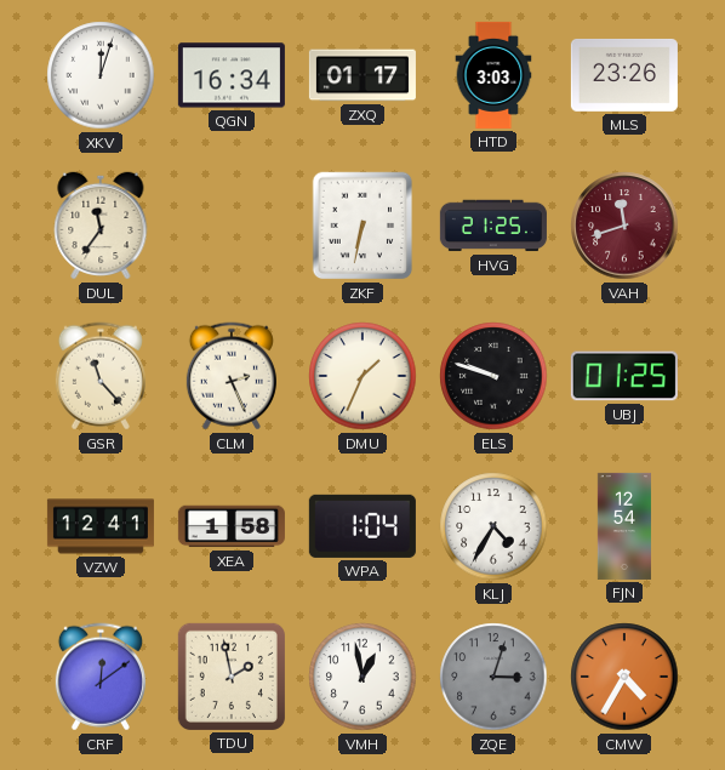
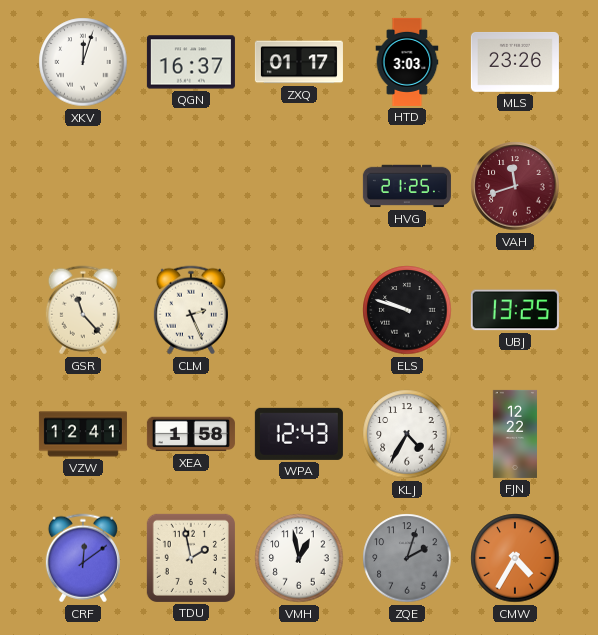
QGN: 16:34 -> 16:37 (191, 62)
DUL: 11:36 -> none (101, 226)
ZKF: 6:32 -> none (362, 226)
DMU: 1:34 -> none (362, 376)
UBJ: 01:25 -> 13:25 (515, 310)
WPA: 1:04 -> 12:43 (299, 434)
FJN: 12:54 -> 12:22 (515, 434)
ZQE: 3:03 -> 2:03 (407, 558)
